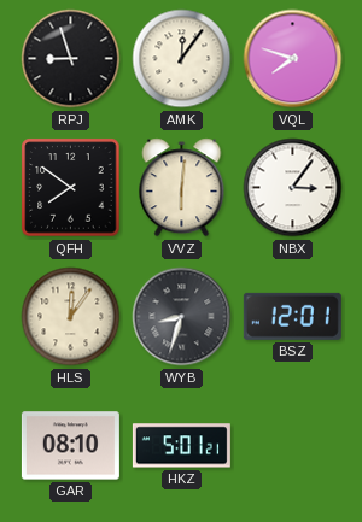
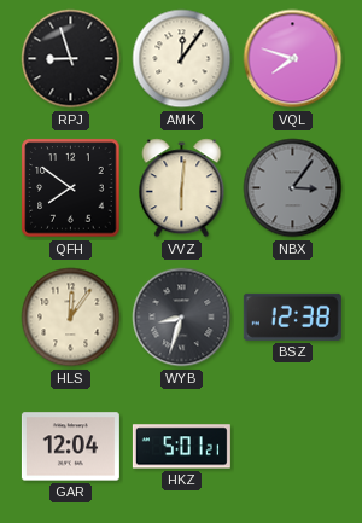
NBX dial: white -> grey (293, 188)
BSZ: 12:01 -> 12:38 (292, 316)
GAR: 08:10 -> 12:04 (70, 447)
